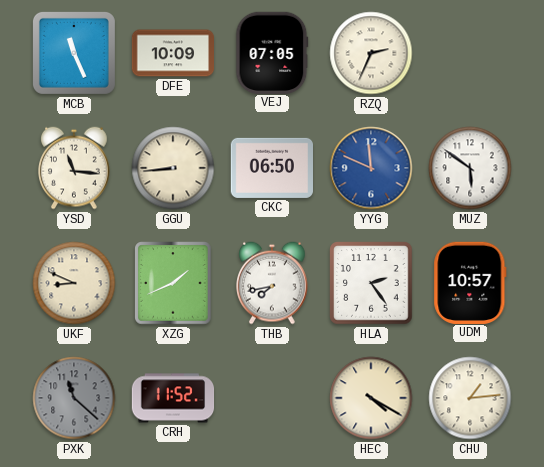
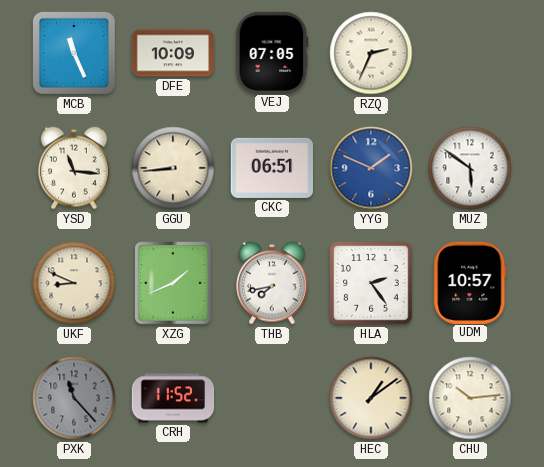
CKC: 06:50 -> 06:51 (271, 168)
YYG: 11:49 -> 1:49 (371, 168)
PXK: 11:22 -> 11:23 (74, 398)
HEC: 4:20 -> 1:09 (371, 398)
CHU: 1:14 -> 10:14 (470, 398)
